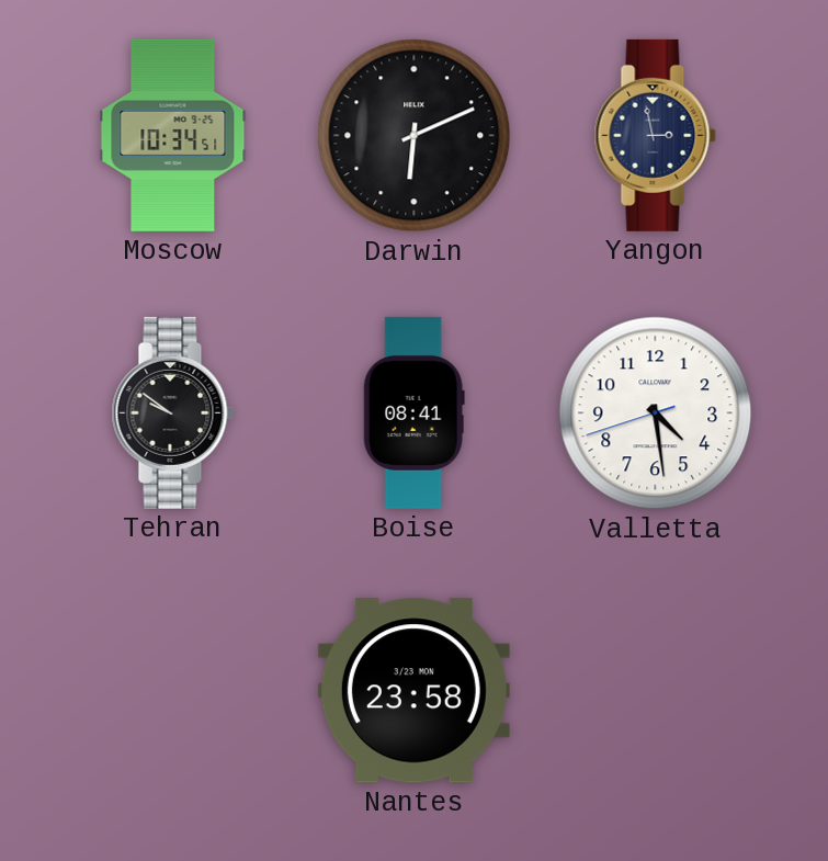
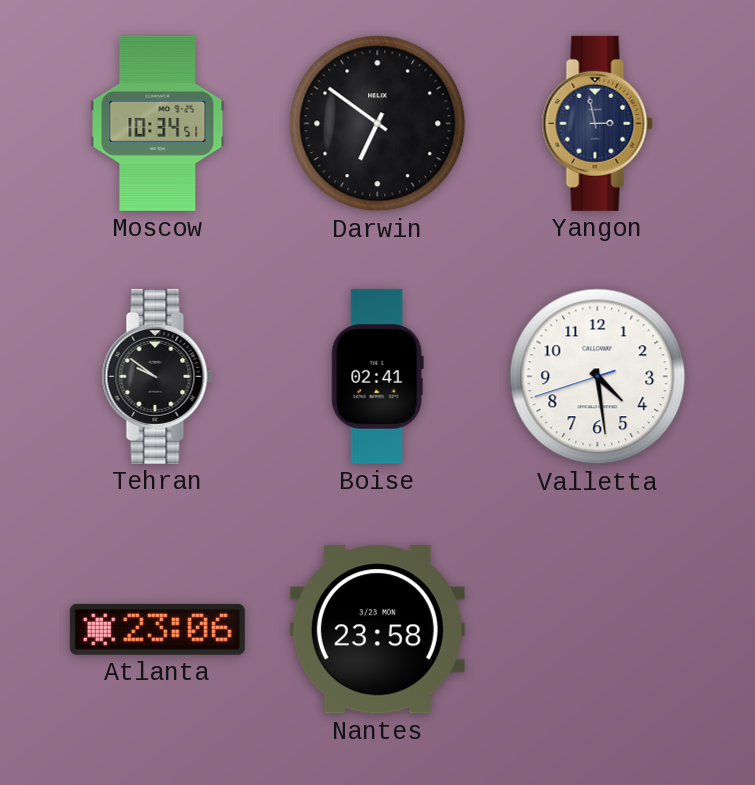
Darwin: 6:11 -> 6:51 (378, 124)
Boise: 08:41 -> 02:41 (377, 376)
Atlanta: none -> 23:06 (157, 629)
